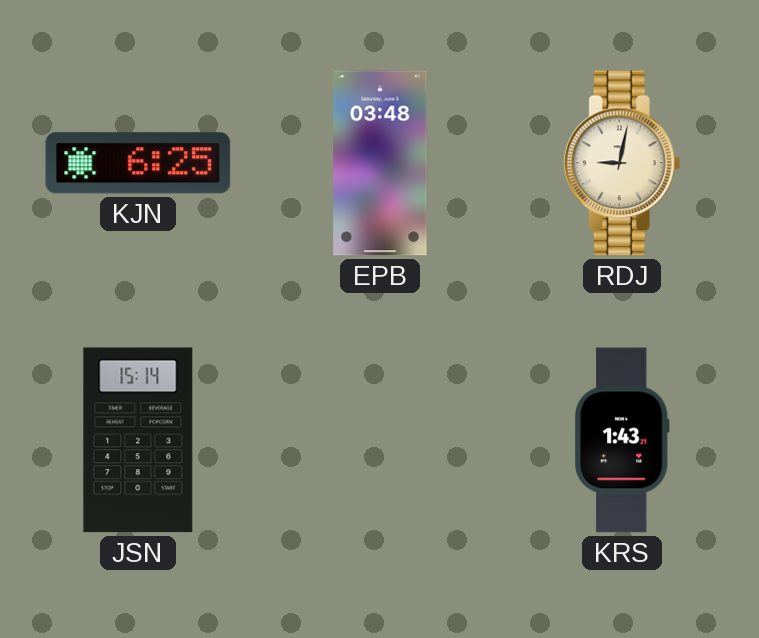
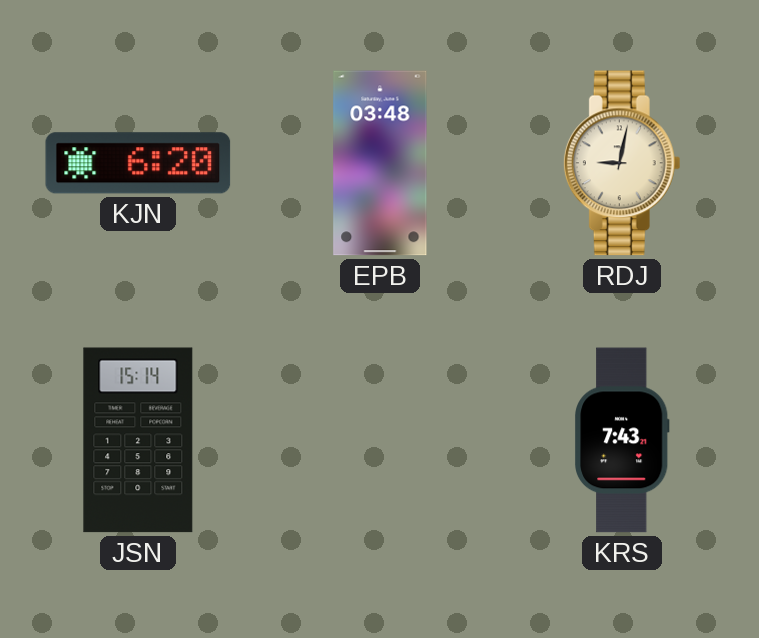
KJN: 6:25 -> 6:20 (138, 163)
KRS: 1:43 -> 7:43 (623, 440)
